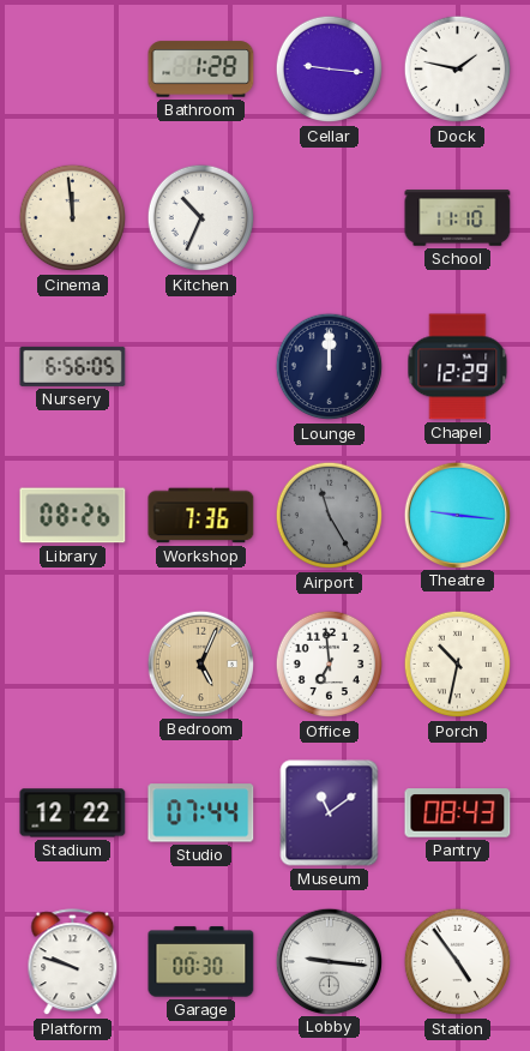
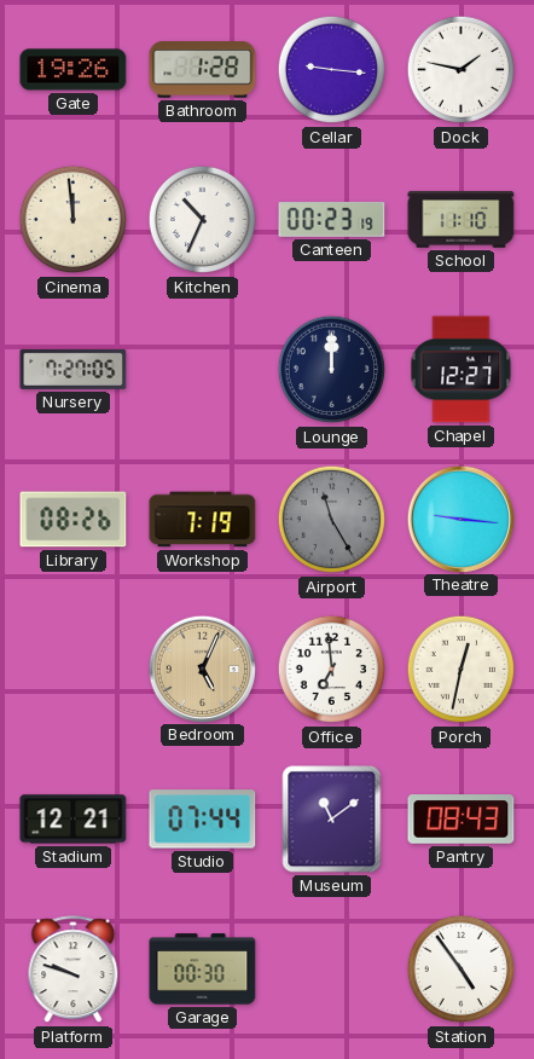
Gate: none -> 19:26 (74, 70)
Canteen: none -> 00:23 (332, 219)
Nursery: 6:56 -> 7:27 (74, 369)
Chapel: 12:29 -> 12:27 (462, 370)
Workshop: 7:36 -> 7:19 (203, 520)
Porch: 10:32 -> 12:32 (462, 670)
Stadium: 12:22 -> 12:21 (74, 820)
Lobby: 9:16 -> none (329, 961)
